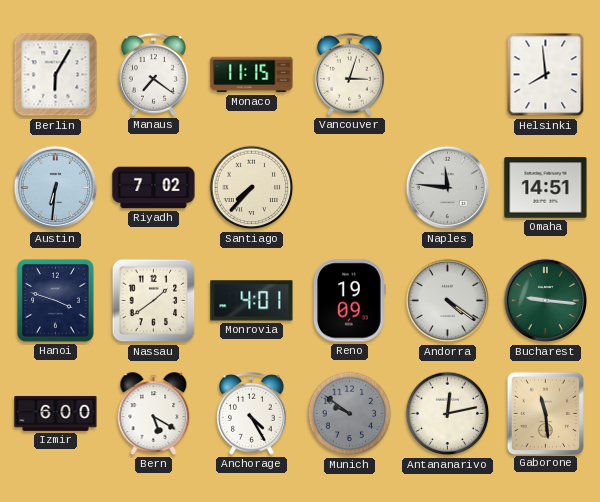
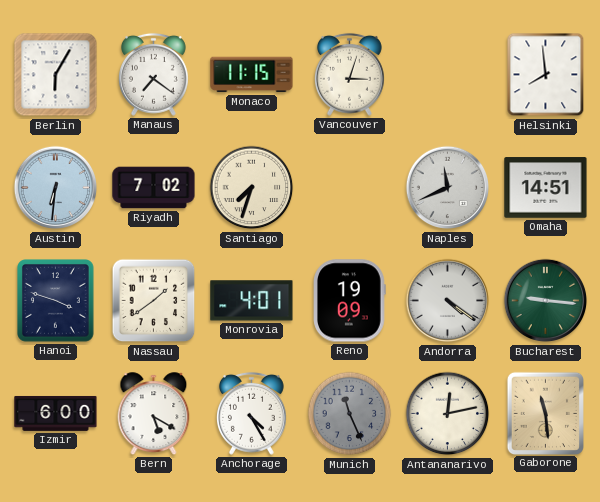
Santiago: 7:37 -> 7:33 (252, 188)
Naples: 11:46 -> 11:41 (448, 188)
Munich: 9:51 -> 11:26 (350, 414)
